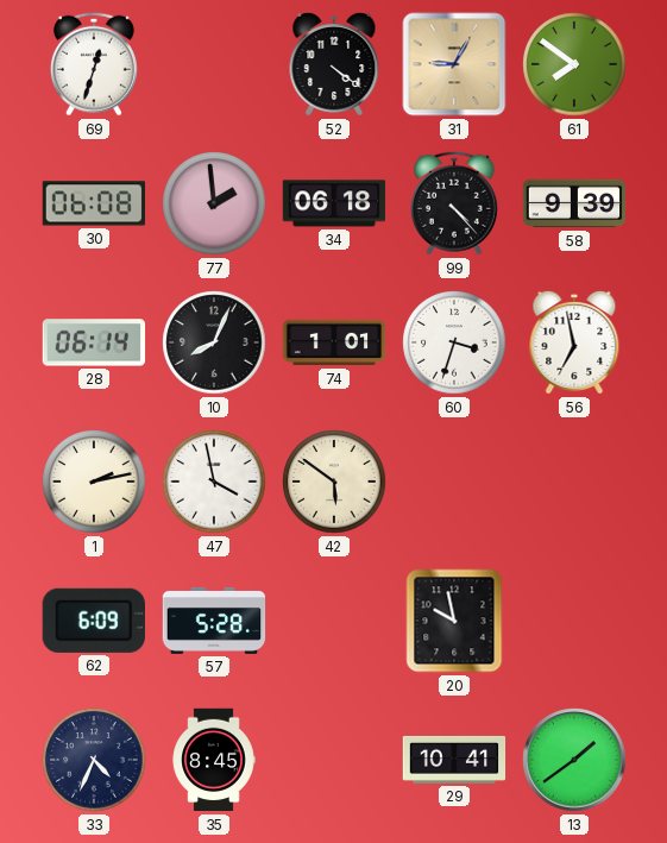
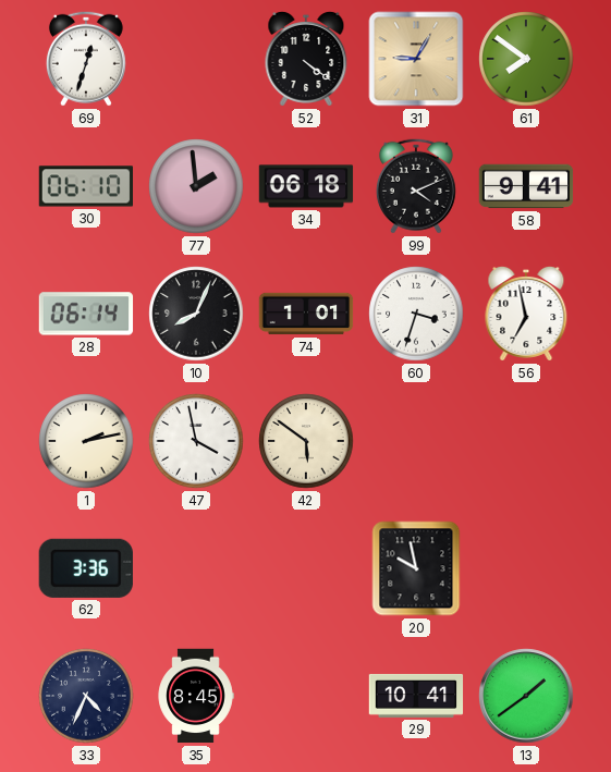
30: 06:08 -> 06:10 (85, 186)
99: 4:23 -> 4:11 (416, 186)
58: 9:39 -> 9:41 (526, 186)
62: 6:09 -> 3:36 (86, 568)
57: 5:28 -> none (214, 621)
